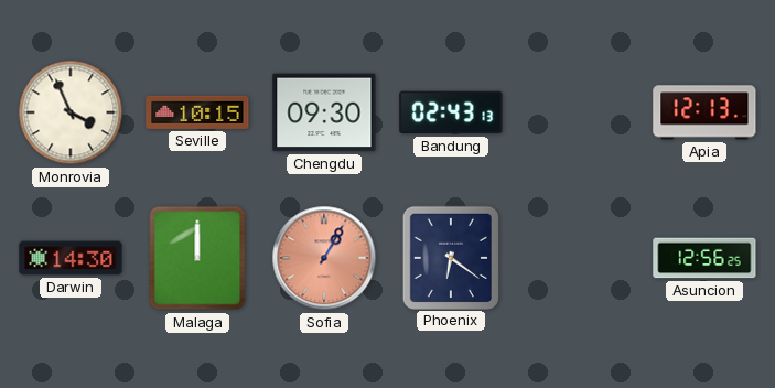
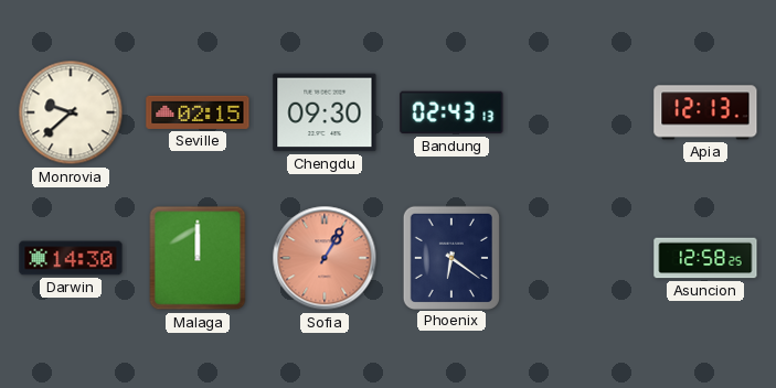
Monrovia: 3:56 -> 9:38 (71, 112)
Seville: 10:15 -> 02:15 (198, 112)
Asuncion: 12:56 -> 12:58 (705, 258)
